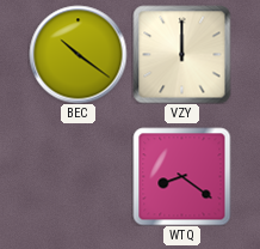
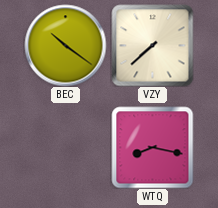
VZY: 12:00 -> 7:38 (152, 45)
WTQ: 8:21 -> 8:17 (152, 147)
